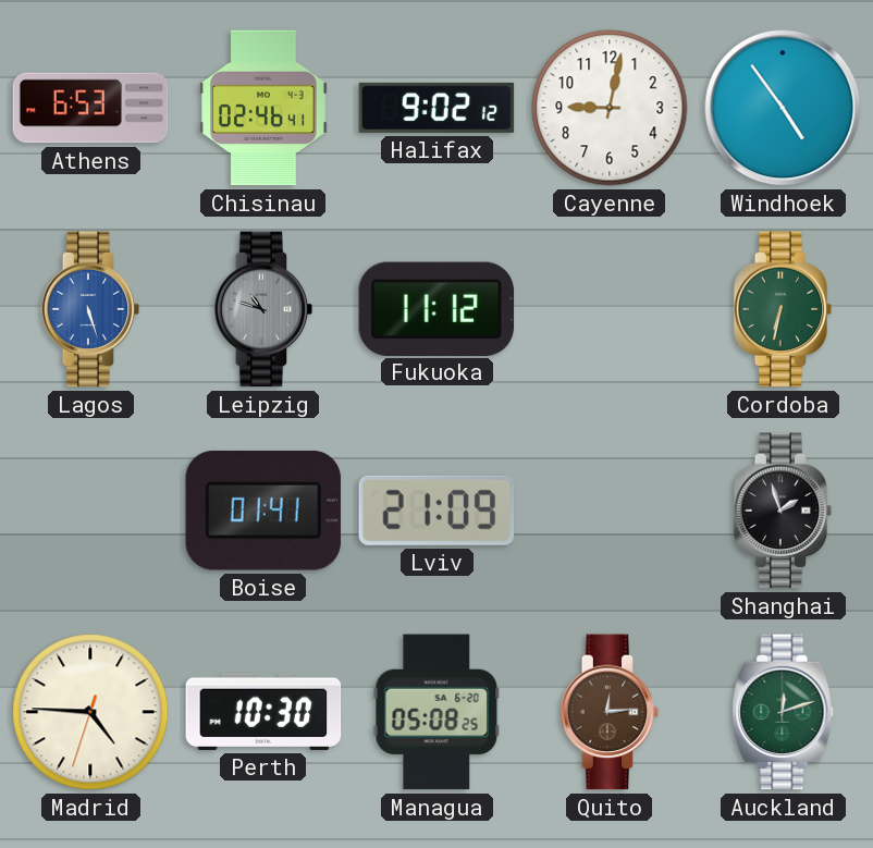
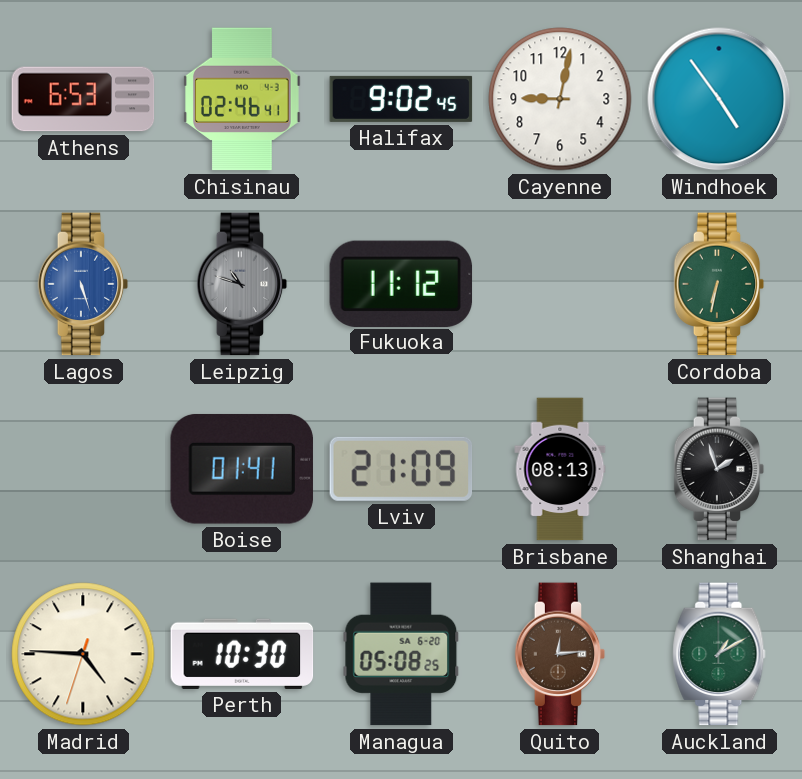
Halifax: 9:02:12 -> 9:02:45 (401, 99)
Brisbane: none -> 08:13 (560, 469)
Auckland: 12:12 -> 1:10 (719, 654)
